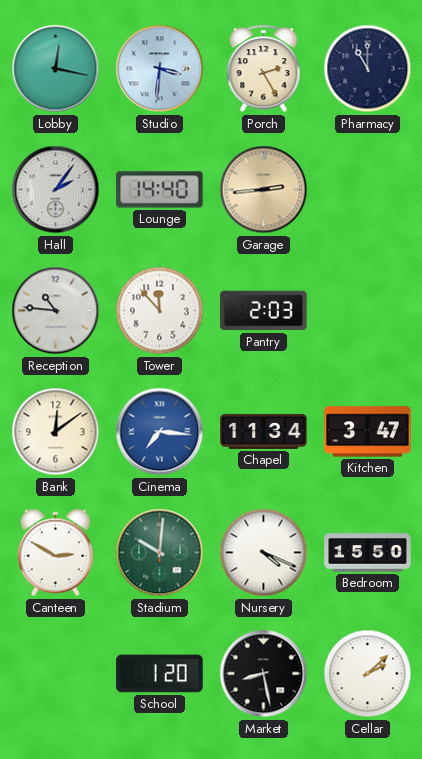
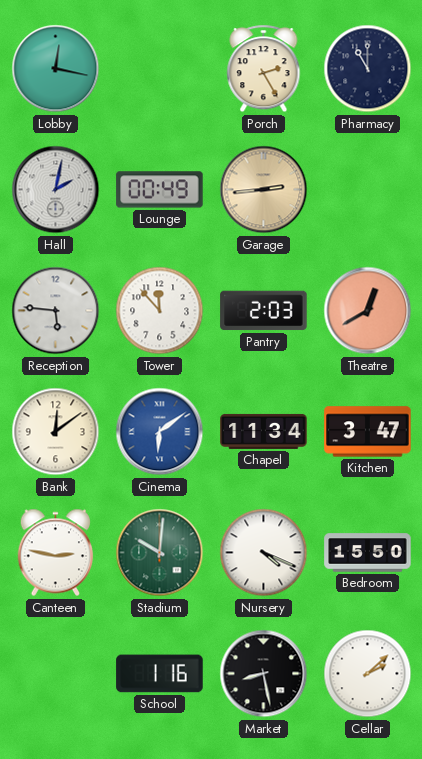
Studio: 3:31 -> none (160, 69)
Hall: 2:06 -> 2:02 (56, 190)
Lounge: 14:40 -> 00:49 (160, 190)
Reception: 10:46 -> 5:46 (56, 311)
Theatre: none -> 12:40 (368, 311)
Cinema: 7:16 -> 6:09 (160, 432)
Canteen: 2:50 -> 2:47 (56, 553)
School: 1:20 -> 1:16 (160, 674)
